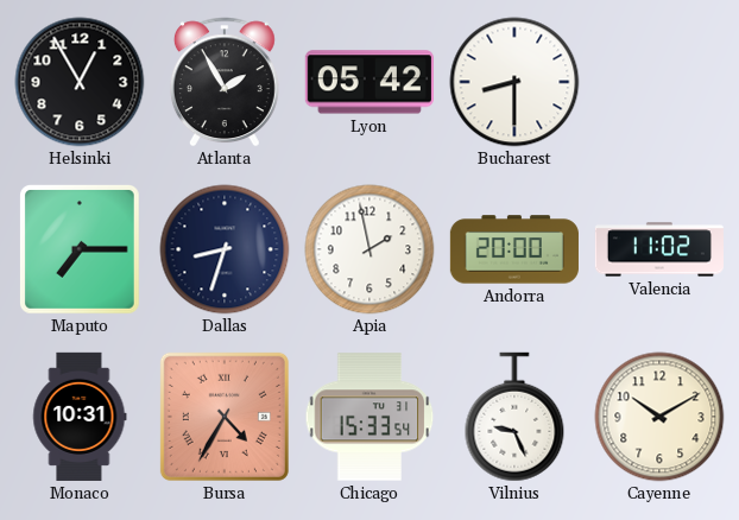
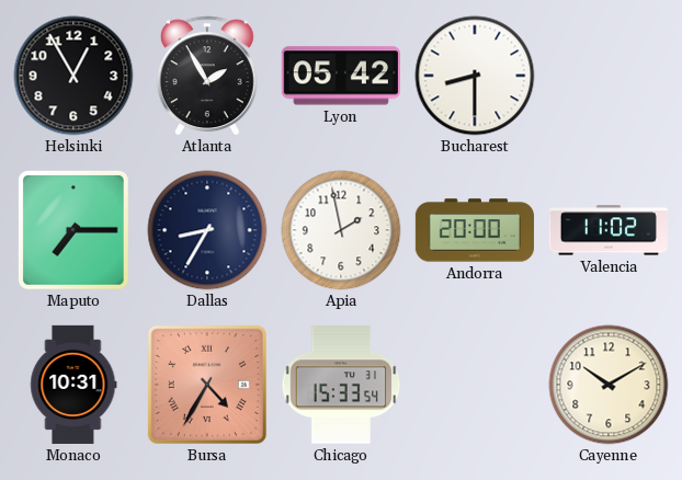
Dallas: 8:33 -> 8:35 (207, 230)
Vilnius: 9:26 -> none (514, 417)
